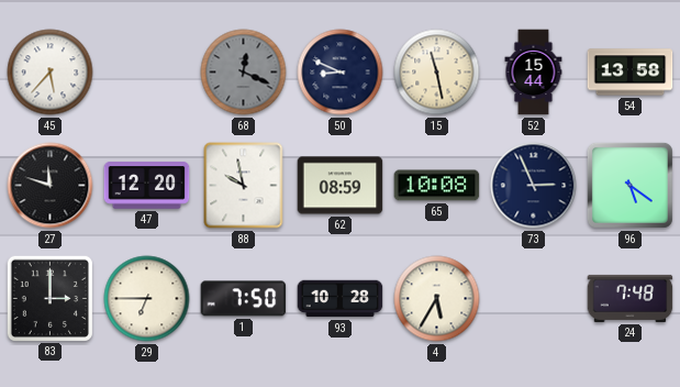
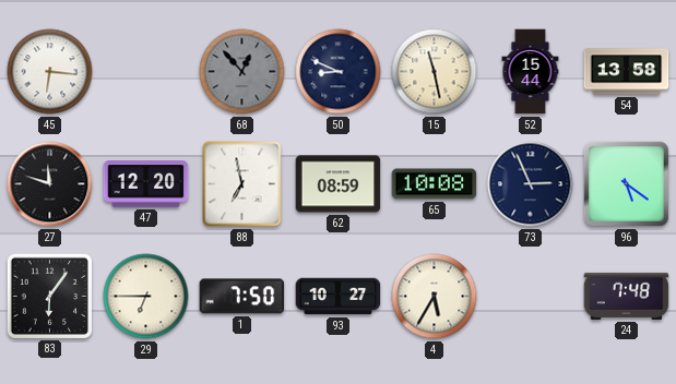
45: 5:37 -> 6:16 (50, 72)
68: 12:19 -> 12:53 (242, 72)
88: 9:58 -> 6:58 (242, 184)
83: 3:00 -> 6:06 (49, 296)
93: 10:28 -> 10:27 (339, 297)
